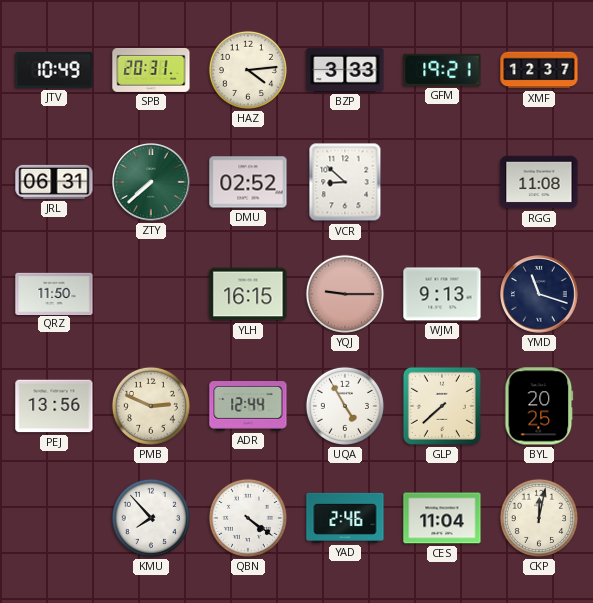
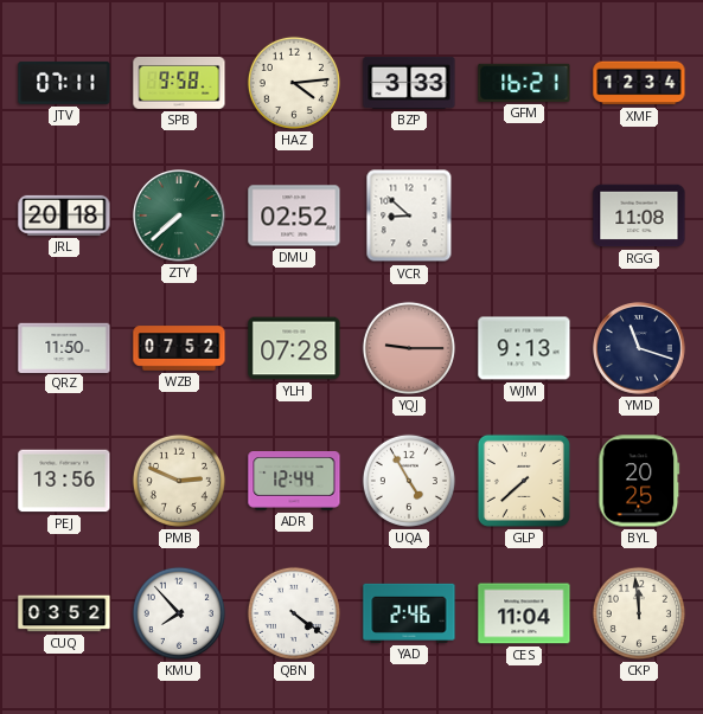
JTV: 10:49 -> 07:11 (64, 83)
SPB: 20:31 -> 9:58 (179, 83)
GFM: 19:21 -> 16:21 (524, 83)
XMF: 12:37 -> 12:34 (639, 83)
JRL: 06:31 -> 20:18 (64, 216)
WZB: none -> 07:52 (179, 348)
YLH: 16:15 -> 07:28 (294, 348)
CUQ: none -> 03:52 (64, 613)
CKP: 12:02 -> 11:59 (639, 613)
